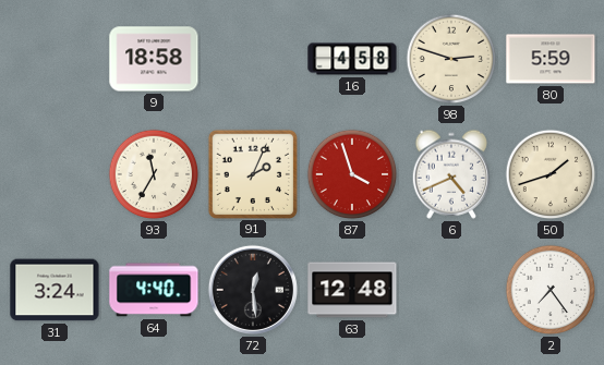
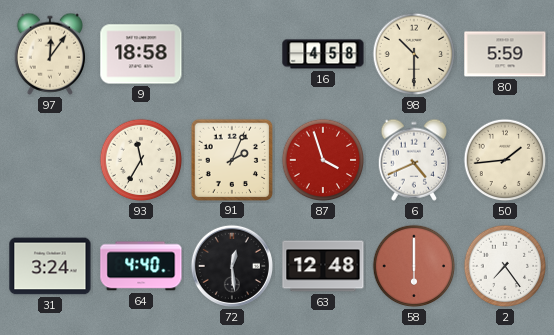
97: none -> 12:06 (50, 54)
98: 2:48 -> 10:30 (414, 54)
50: 1:42 -> 1:44 (505, 160)
58: none -> 6:00 (414, 266)
